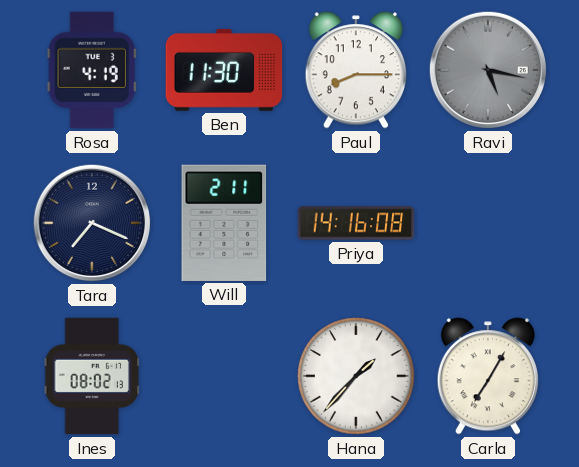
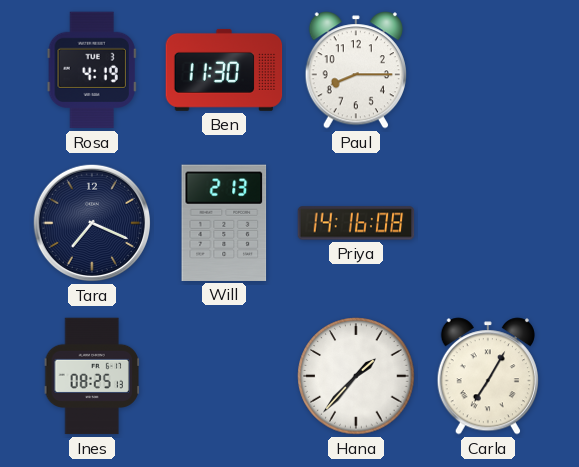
Ravi: 5:17 -> none (488, 70)
Will: 2:11 -> 2:13 (224, 223)
Ines: 08:02 -> 08:25 (92, 376)
